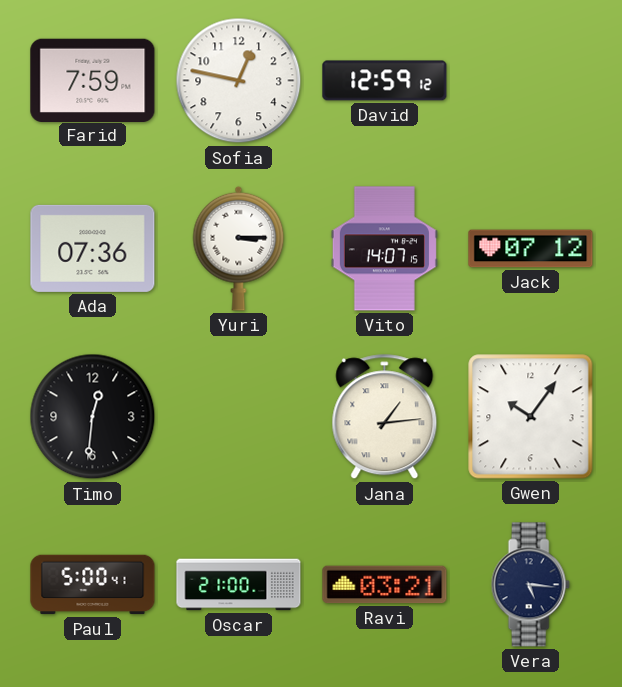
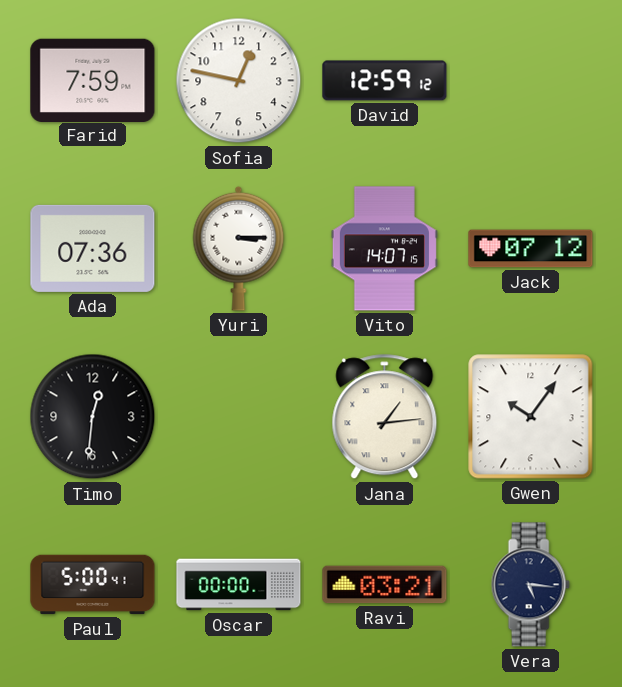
Oscar: 21:00 -> 00:00 (239, 585)
